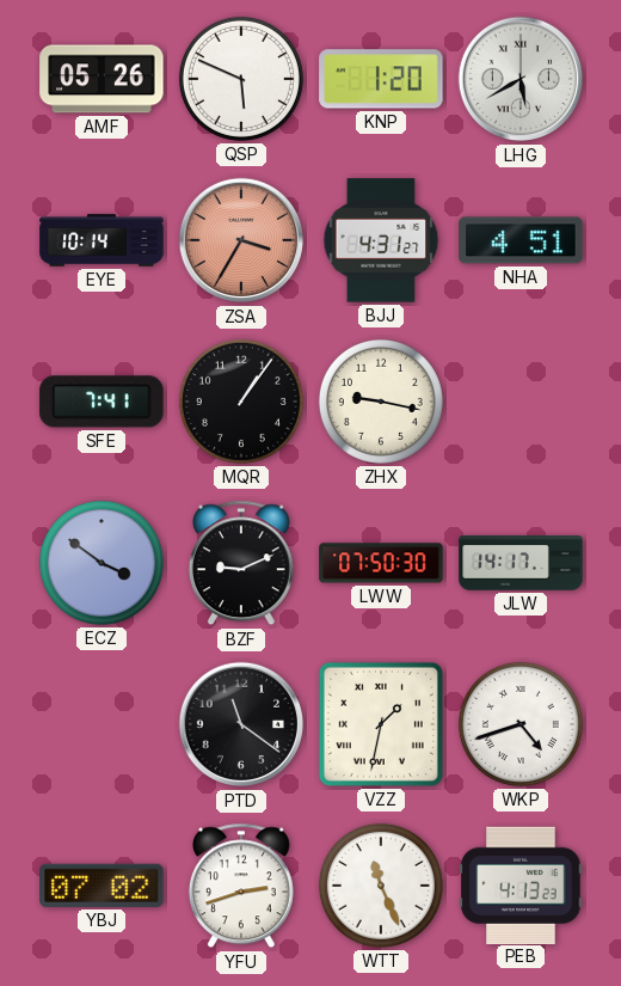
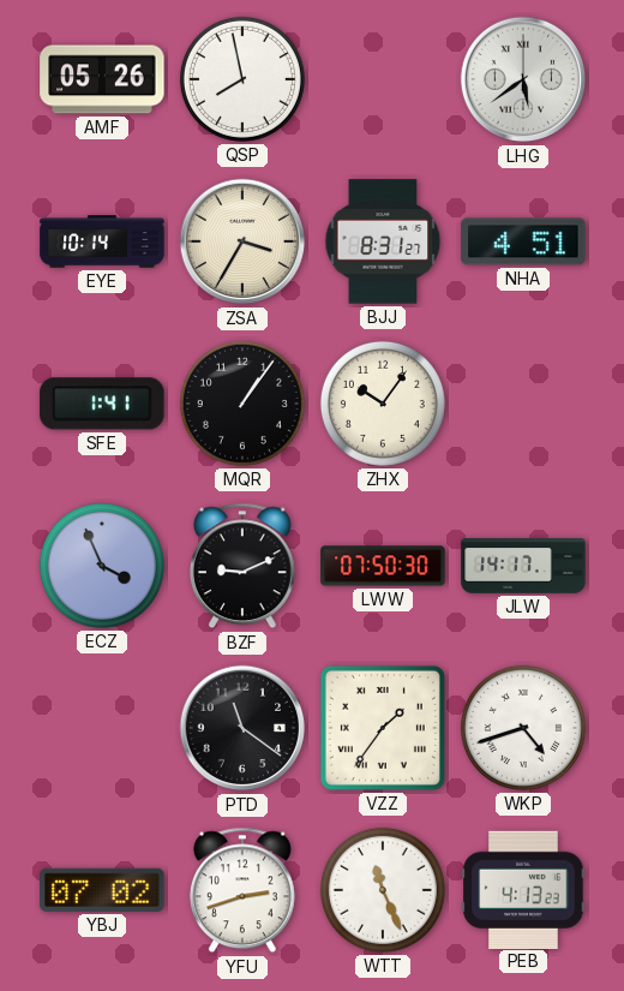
QSP: 5:49 -> 7:58 (242, 79)
KNP: 1:20 -> none (381, 79)
LHG: 5:40 -> 5:39 (523, 79)
ZSA dial: salmon -> cream (242, 241)
BJJ: 4:31 -> 8:31 (383, 241)
SFE: 7:41 -> 1:41 (102, 404)
ZHX: 9:17 -> 10:06 (383, 404)
ECZ: 3:51 -> 3:56 (102, 566)
VZZ: 1:32 -> 1:36 (383, 728)
